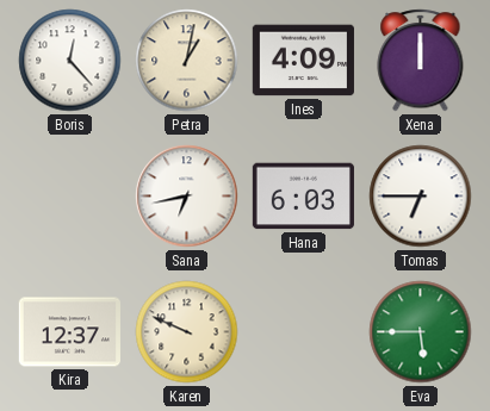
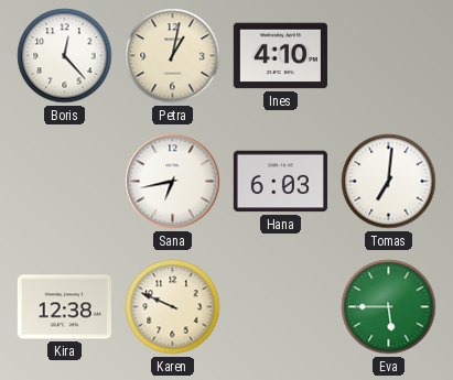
Ines: 4:09 -> 4:10 (280, 56)
Xena: 12:00 -> none (421, 61)
Tomas: 6:45 -> 7:01 (389, 182)
Kira: 12:37 -> 12:38 (64, 307)
